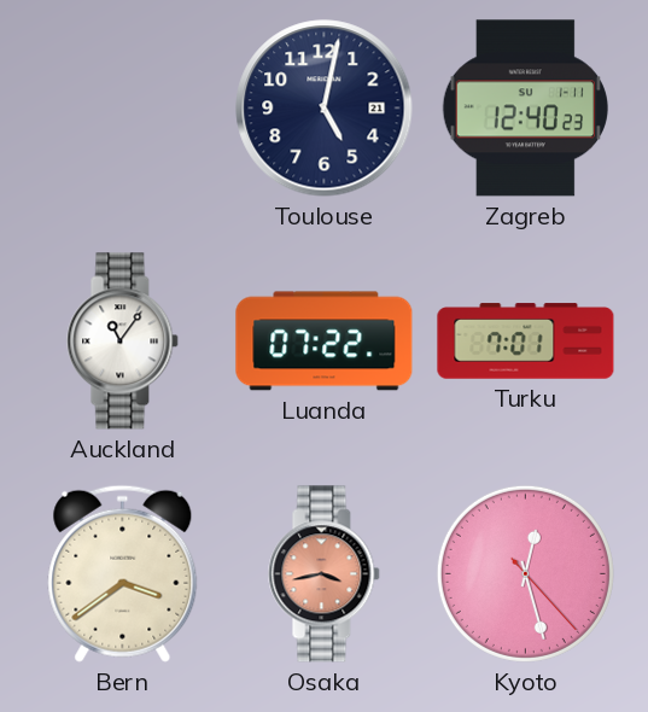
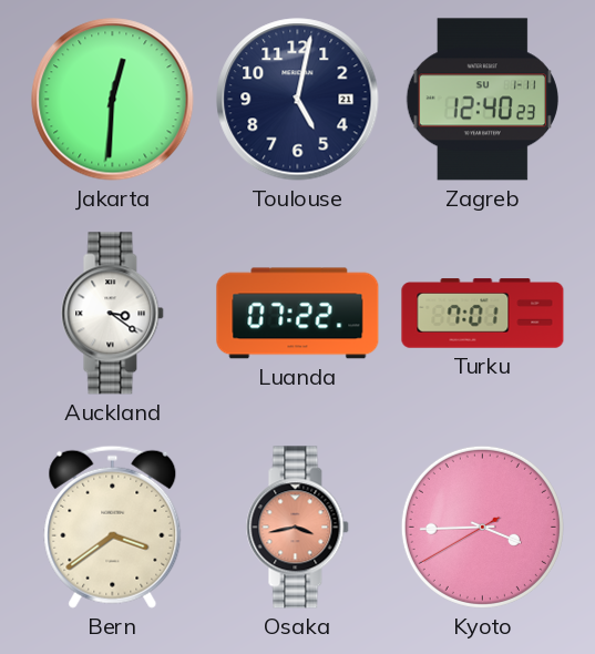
Jakarta: none -> 12:30 (113, 100)
Auckland: 11:06 -> 3:21 (113, 314)
Kyoto: 12:27 -> 3:44 (482, 527)
